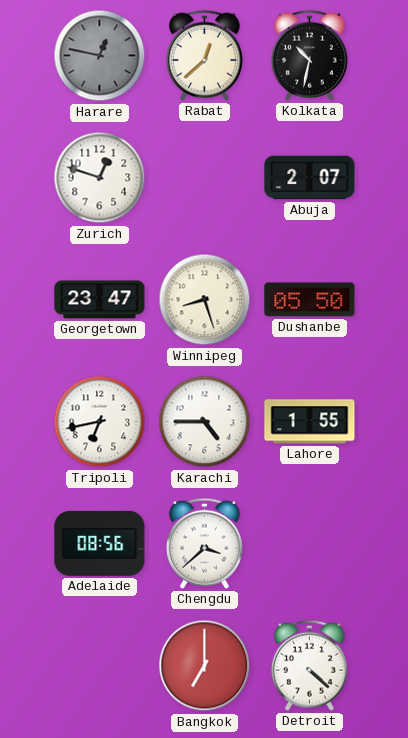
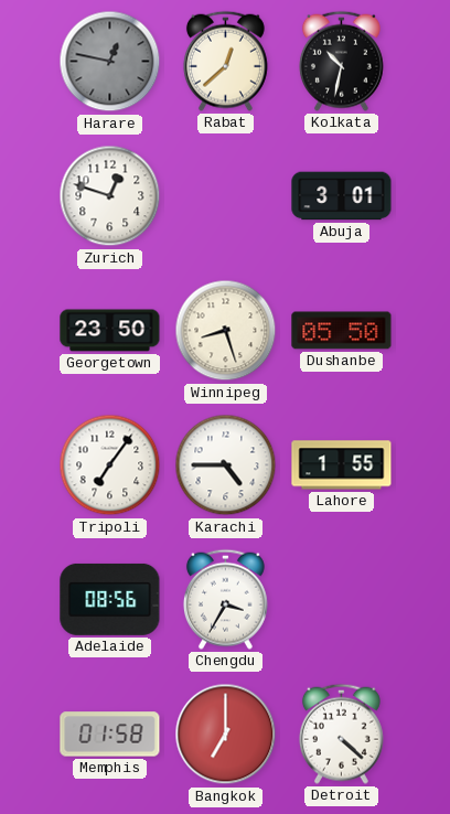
Abuja: 2:07 -> 3:01 (342, 196)
Georgetown: 23:47 -> 23:50 (110, 331)
Tripoli: 6:43 -> 7:06 (110, 465)
Chengdu: 3:38 -> 3:35 (225, 599)
Memphis: none -> 01:58 (110, 735)
